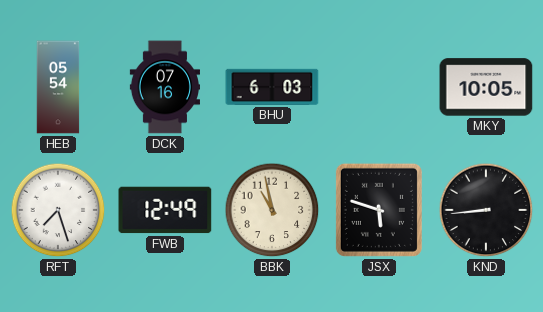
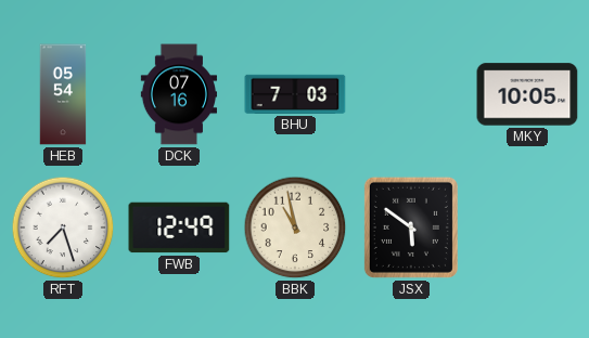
BHU: 6:03 -> 7:03 (295, 94)
JSX: 5:48 -> 5:51 (411, 227)
KND: 8:44 -> none (486, 210)
